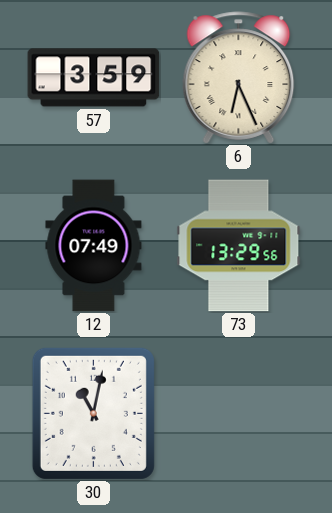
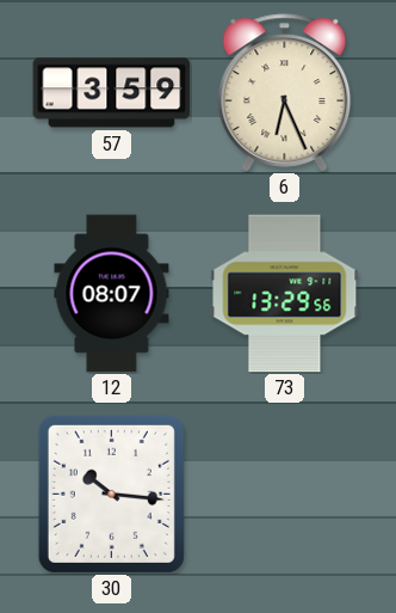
12: 07:49 -> 08:07 (112, 294)
30: 11:02 -> 10:16 (111, 494)
